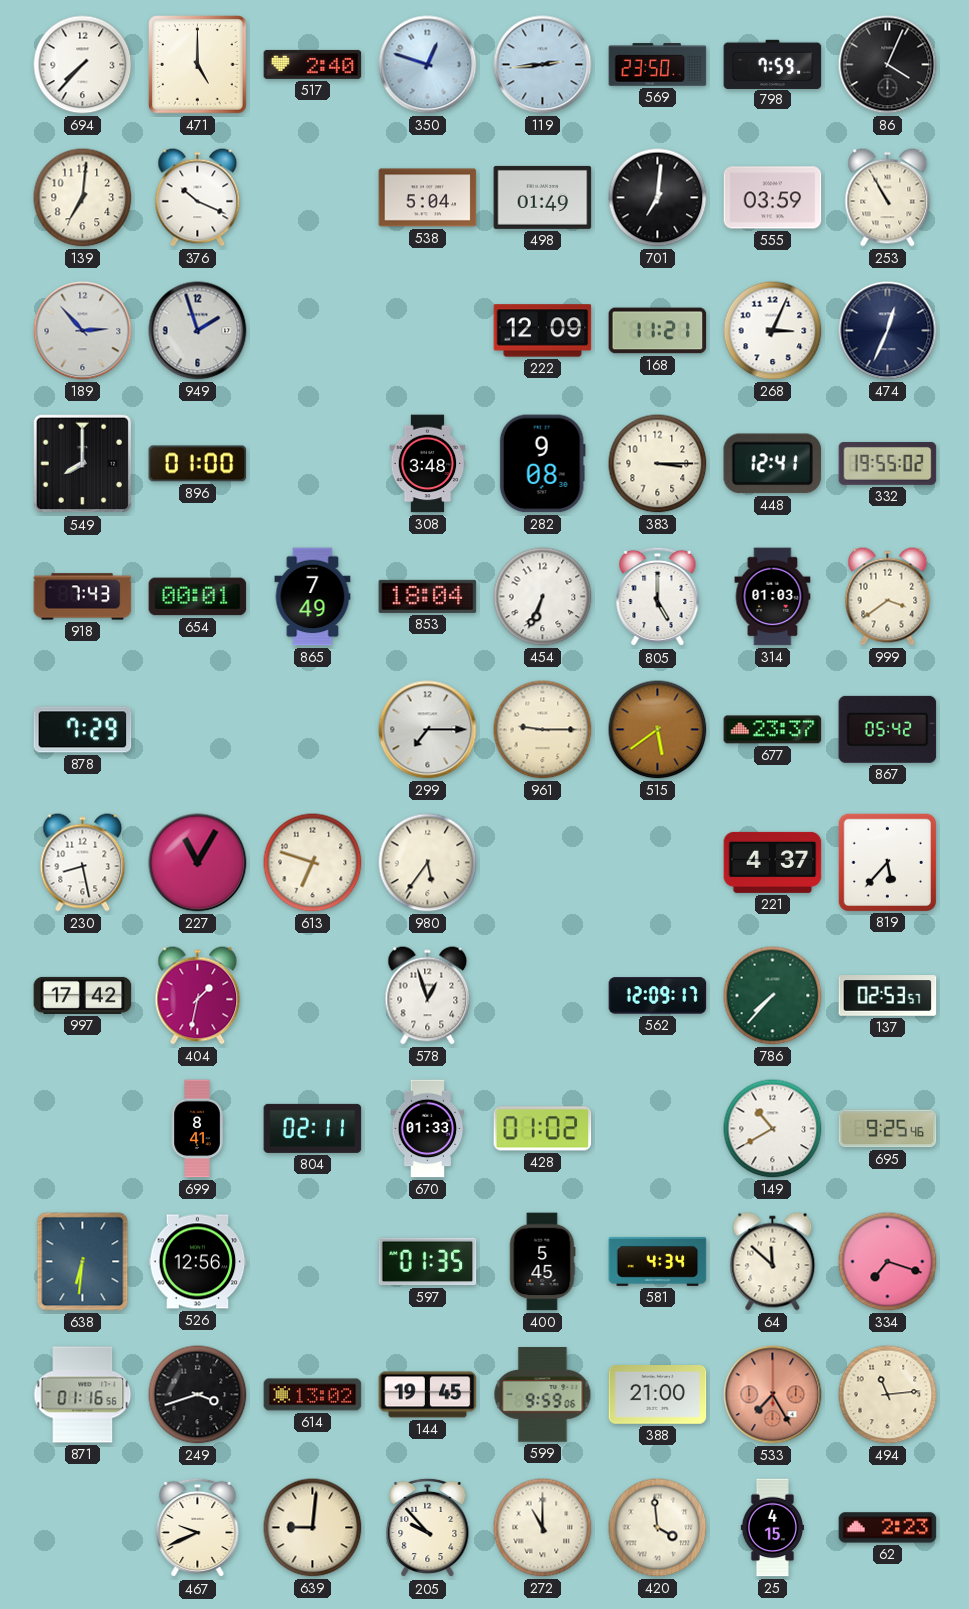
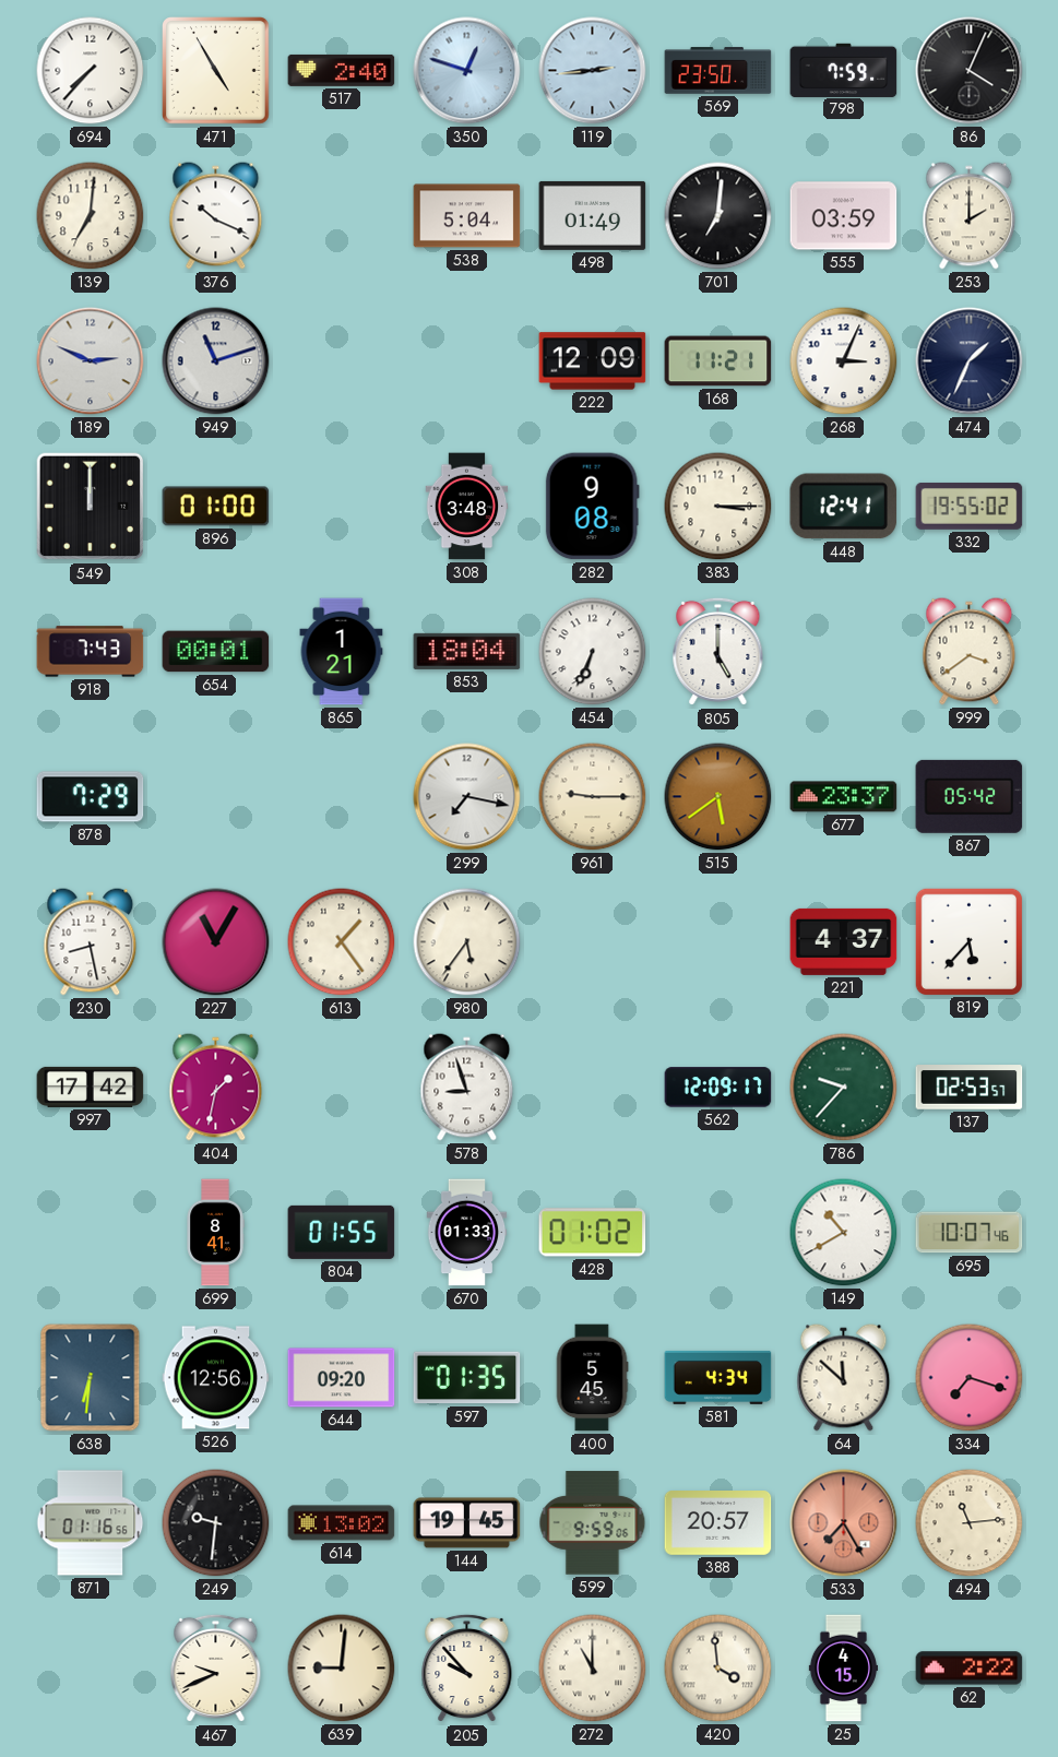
471: 5:00 -> 4:55 (216, 71)
253: 10:55 -> 2:00 (970, 216)
189: 2:53 -> 2:49 (91, 361)
949: 1:57 -> 11:12 (216, 361)
474: 12:34 -> 1:34 (970, 361)
549: 8:00 -> 12:00 (91, 507)
865: 7:49 -> 1:21 (342, 652)
314: 01:03 -> none (773, 597)
299: 7:15 -> 7:17 (467, 797)
613: 6:48 -> 1:24 (342, 942)
578: 12:57 -> 8:57 (467, 1088)
786: 7:37 -> 9:37 (844, 1088)
804: 02:11 -> 01:55 (342, 1232)
695: 9:25 -> 10:07 (970, 1233)
644: none -> 09:20 (342, 1378)
249: 3:42 -> 9:31 (216, 1523)
388: 21:00 -> 20:57 (718, 1523)
62: 2:23 -> 2:22 (970, 1669)
